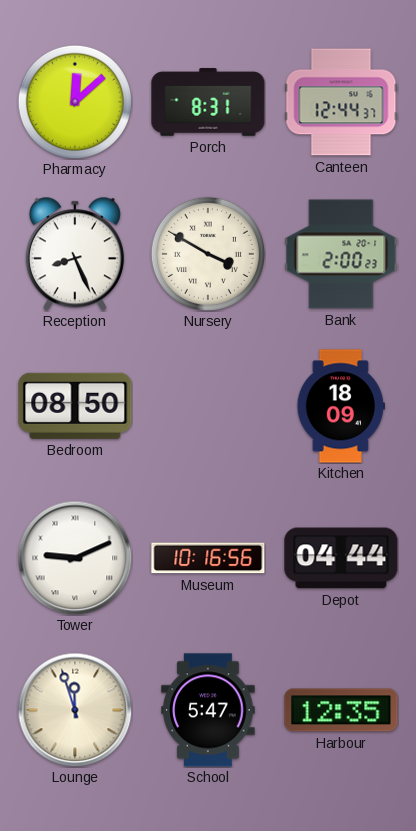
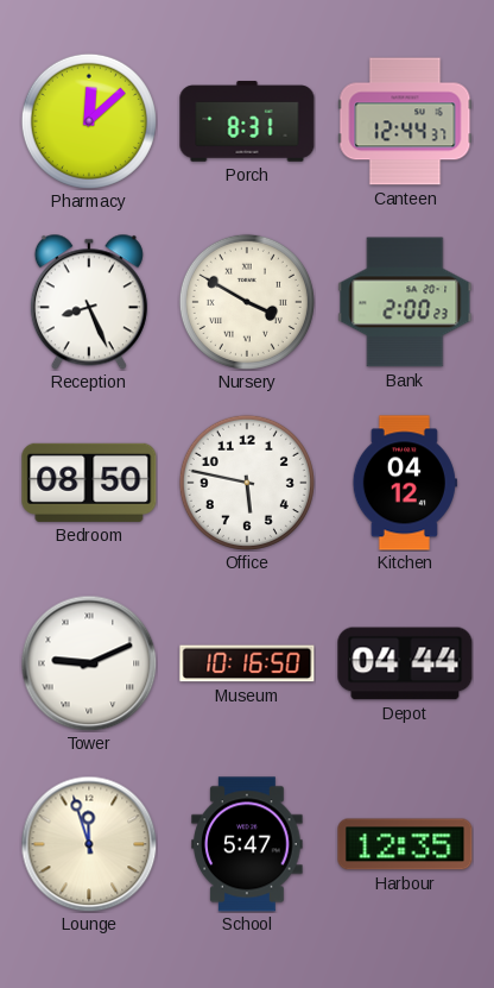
Office: none -> 5:47 (247, 483)
Kitchen: 18:09 -> 04:12 (405, 483)
Museum: 10:16:56 -> 10:16:50 (247, 663)
